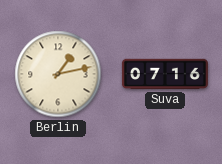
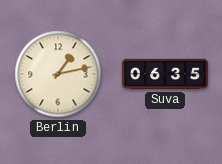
Suva: 07:16 -> 06:35 (165, 74)
